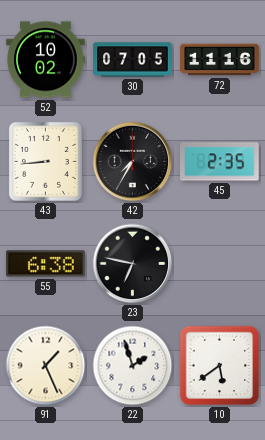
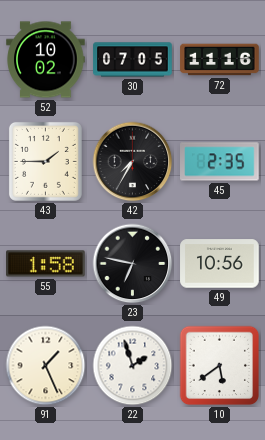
43: 8:44 -> 1:45 (45, 161)
55: 6:38 -> 1:58 (46, 264)
49: none -> 10:56 (220, 264)
